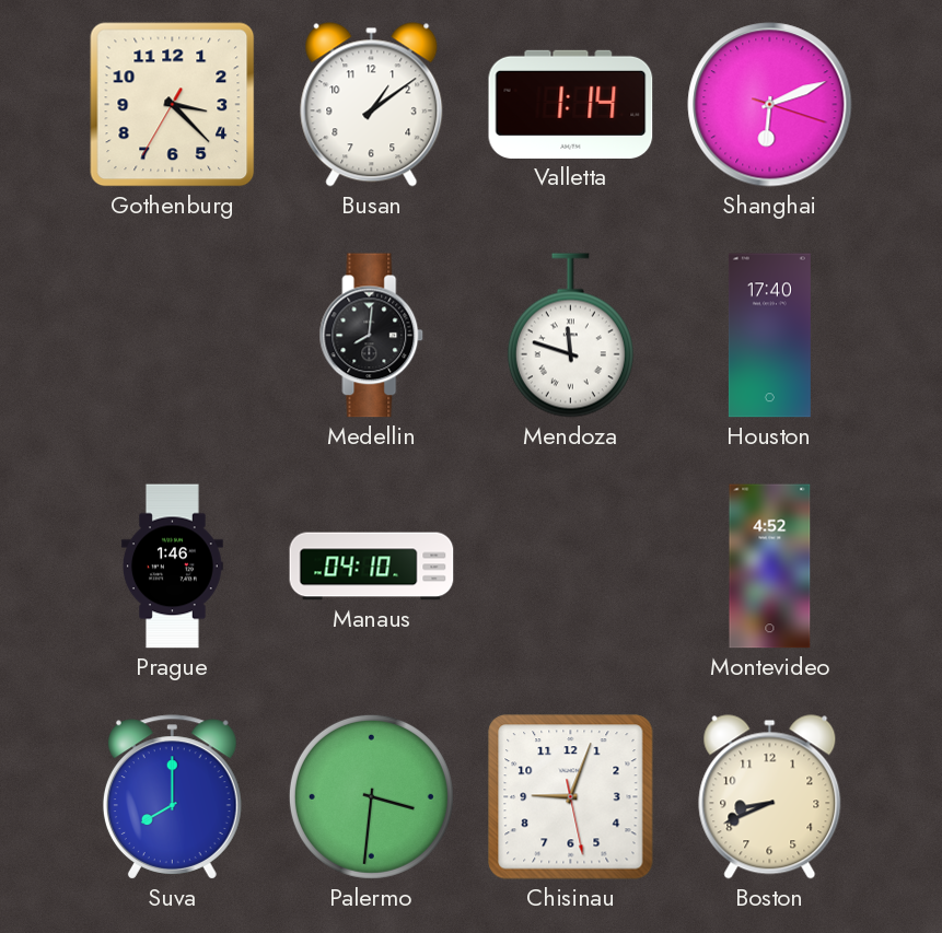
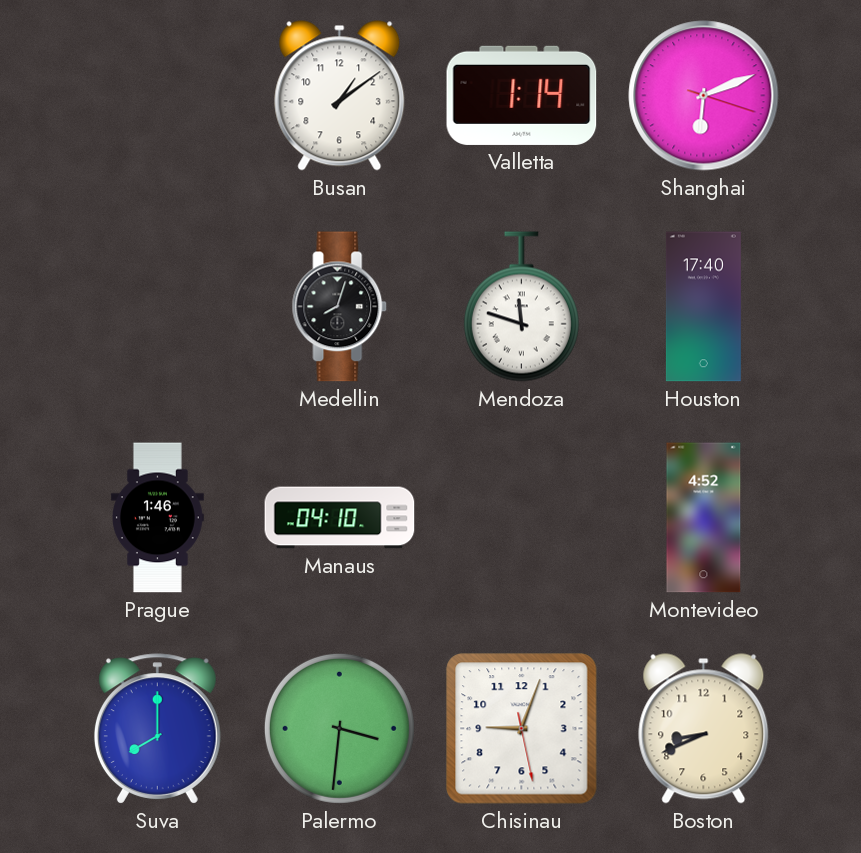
Gothenburg: 3:22 -> none (173, 105)
Medellin: 8:01 -> 8:03 (340, 307)
